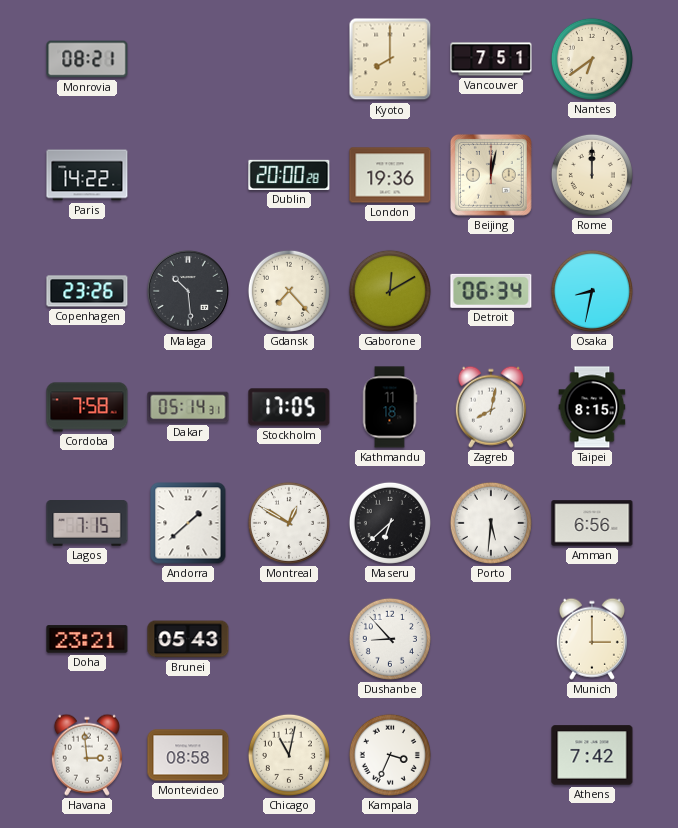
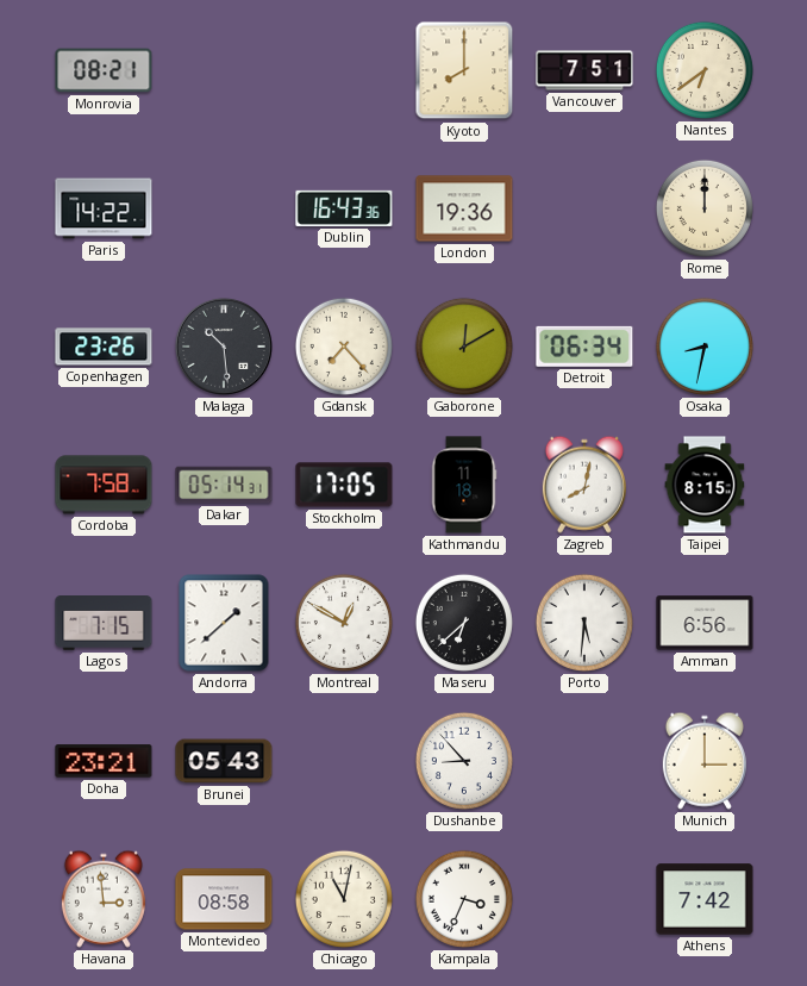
Dublin: 20:00 -> 16:43 (344, 208)
Beijing: 12:02 -> none (491, 175)
